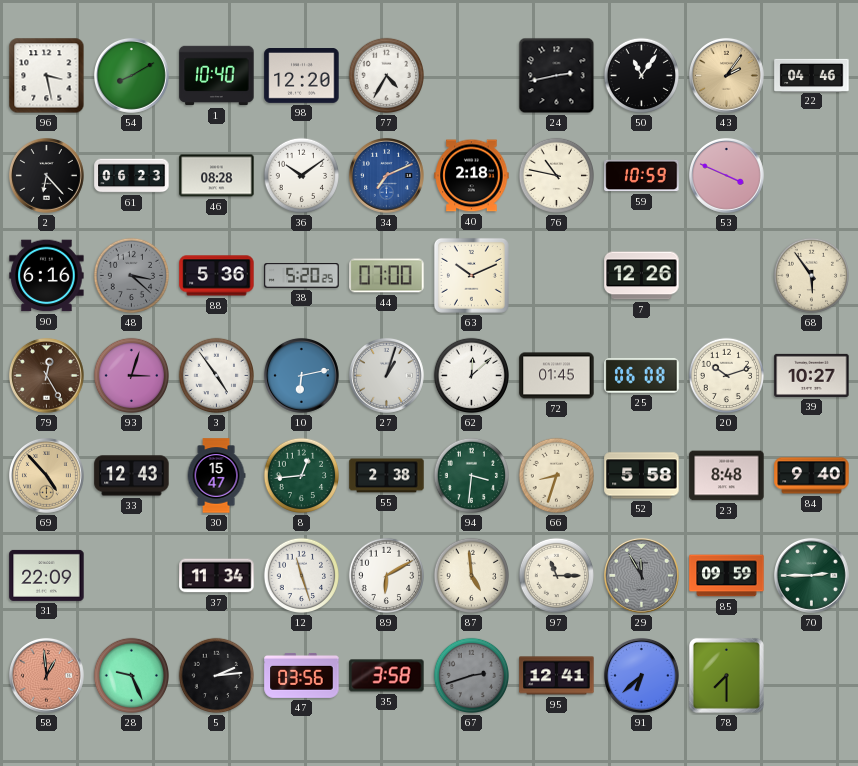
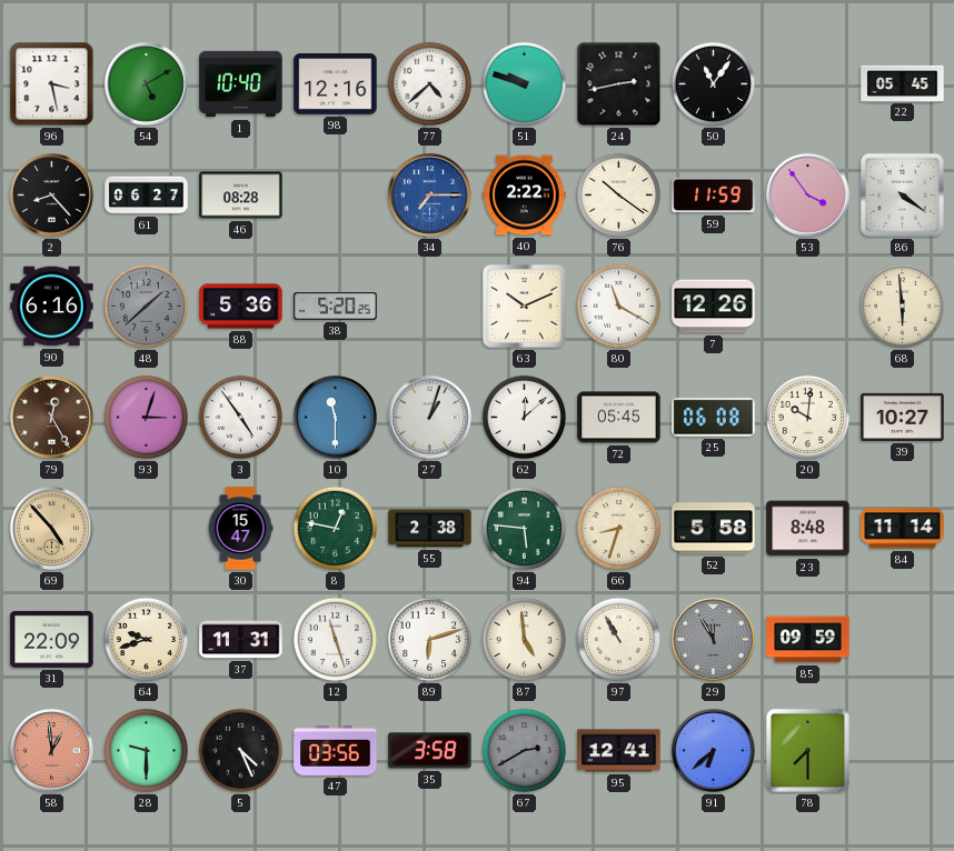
54: 8:10 -> 5:10 (146, 84)
98: 12:20 -> 12:16 (336, 84)
77: 4:35 -> 4:38 (430, 84)
51: none -> 9:48 (525, 84)
43: 2:06 -> none (726, 76)
22: 04:46 -> 05:45 (903, 83)
2: 6:23 -> 8:23 (51, 196)
61: 06:23 -> 06:27 (147, 196)
36: 10:09 -> none (302, 176)
34: 7:11 -> 7:15 (429, 196)
40: 2:18 -> 2:22 (525, 196)
76: 10:47 -> 10:21 (619, 196)
59: 10:59 -> 11:59 (714, 196)
53: 3:49 -> 3:54 (807, 196)
86: none -> 4:21 (902, 194)
48: 3:22 -> 1:38 (147, 307)
44: 07:00 -> none (387, 276)
80: none -> 11:20 (619, 307)
68: 5:54 -> 5:59 (903, 307)
10: 6:13 -> 11:30 (335, 418)
72: 01:45 -> 05:45 (619, 418)
20: 10:12 -> 10:01 (808, 418)
33: 12:43 -> none (132, 476)
8: 12:44 -> 12:47 (336, 529)
94: 3:31 -> 5:46 (525, 529)
84: 9:40 -> 11:14 (903, 529)
64: none -> 9:42 (147, 640)
37: 11:34 -> 11:31 (241, 640)
89: 6:10 -> 6:12 (430, 640)
97: 11:15 -> 10:55 (619, 640)
70: 2:45 -> none (811, 576)
28: 9:26 -> 9:30 (147, 751)
5: 2:14 -> 4:26 (241, 751)
67: 2:42 -> 2:40 (525, 751)
